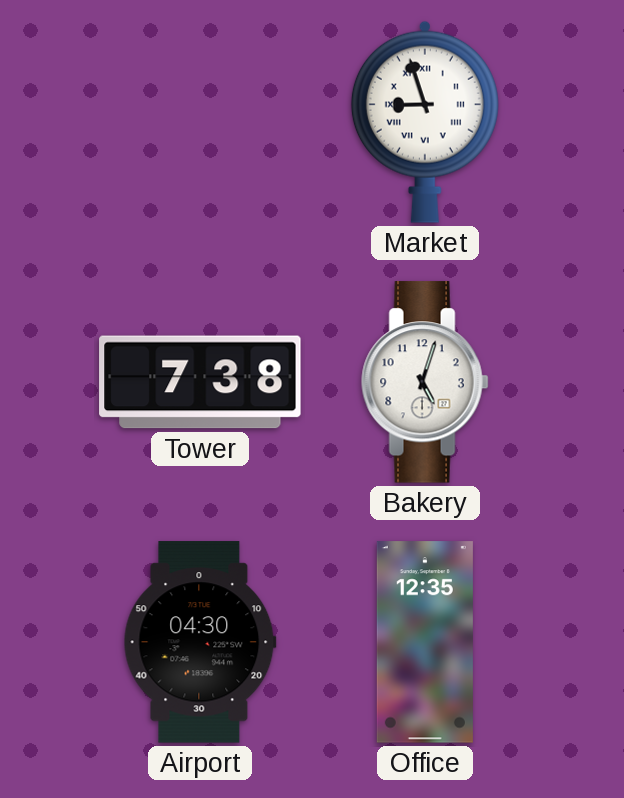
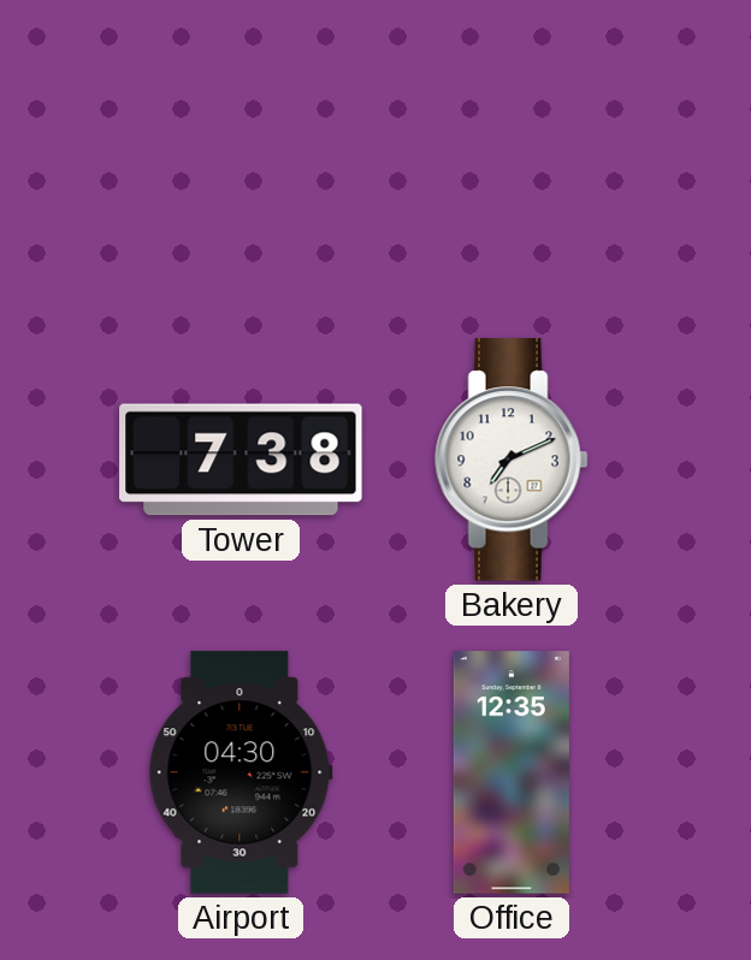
Market: 8:57 -> none (425, 122)
Bakery: 5:03 -> 7:11 (511, 460)
